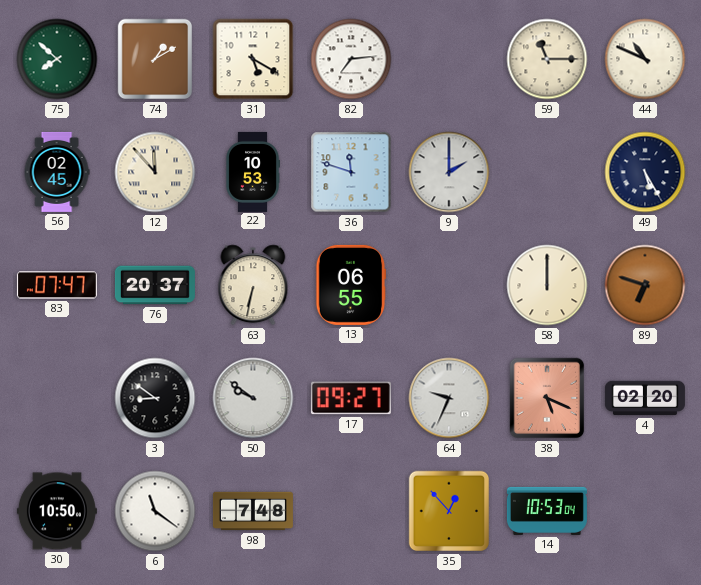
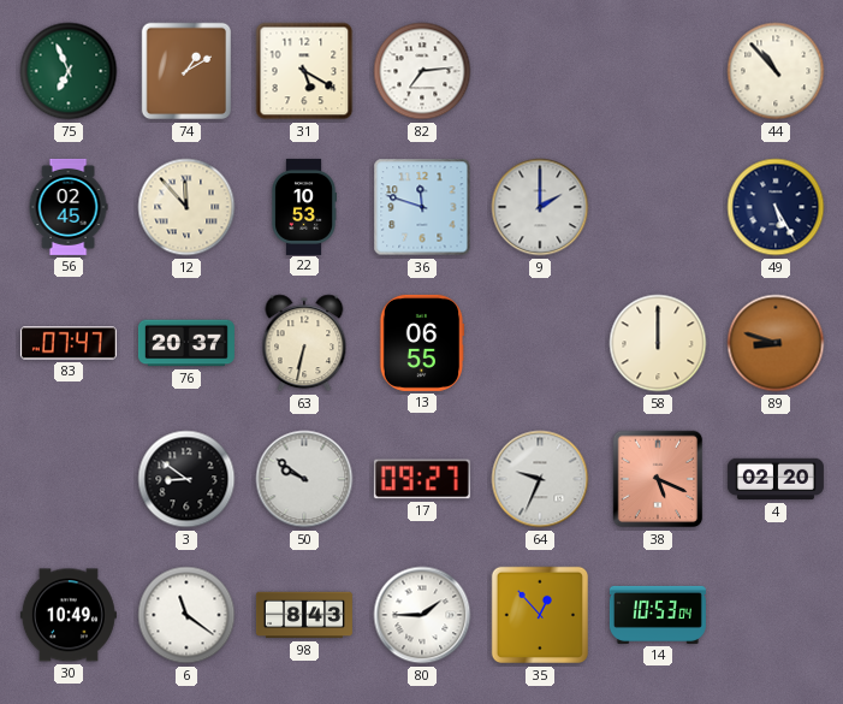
75: 7:52 -> 6:56 (69, 71)
59: 11:15 -> none (547, 59)
44: 10:49 -> 10:53 (776, 71)
89: 6:48 -> 8:48 (776, 343)
30: 10:50 -> 10:49 (69, 615)
98: 7:48 -> 8:43 (304, 615)
80: none -> 1:45 (422, 615)
